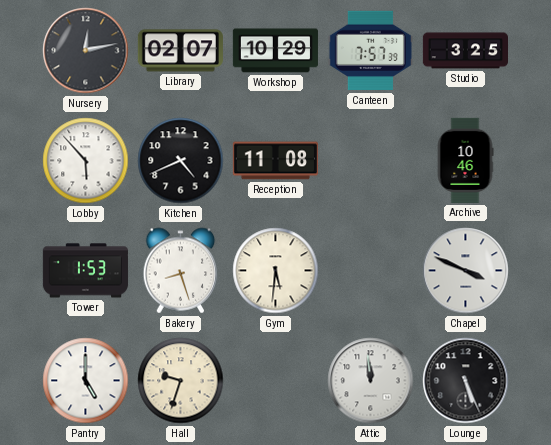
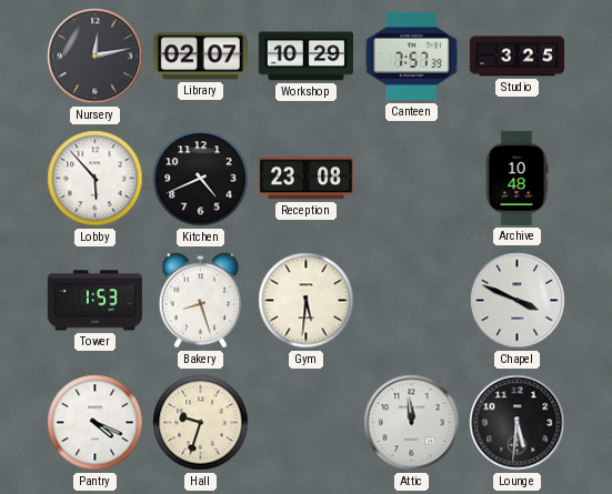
Reception: 11:08 -> 23:08 (305, 179)
Archive: 10:46 -> 10:48 (516, 178)
Pantry: 5:00 -> 4:19 (96, 423)
Lounge: 5:26 -> 5:31 (518, 423)
